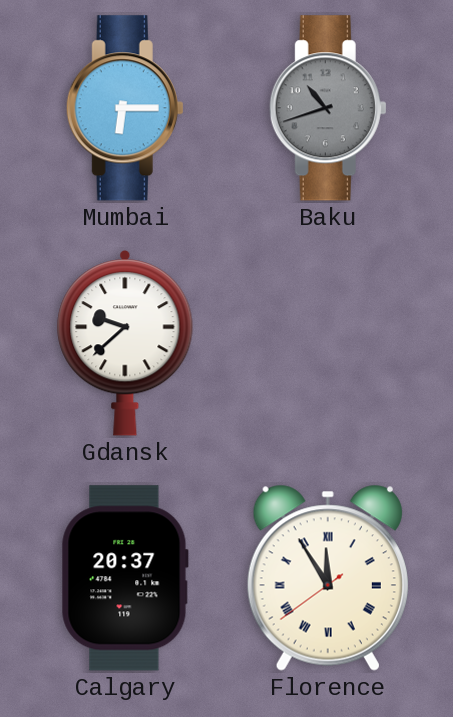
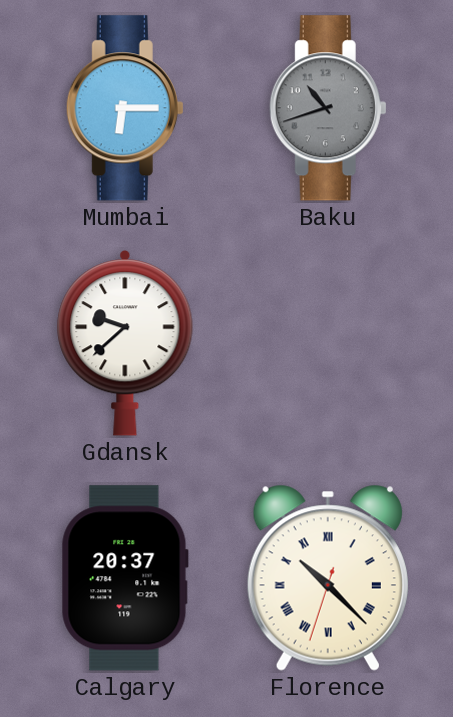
Florence: 11:54 -> 10:22 (328, 578)
